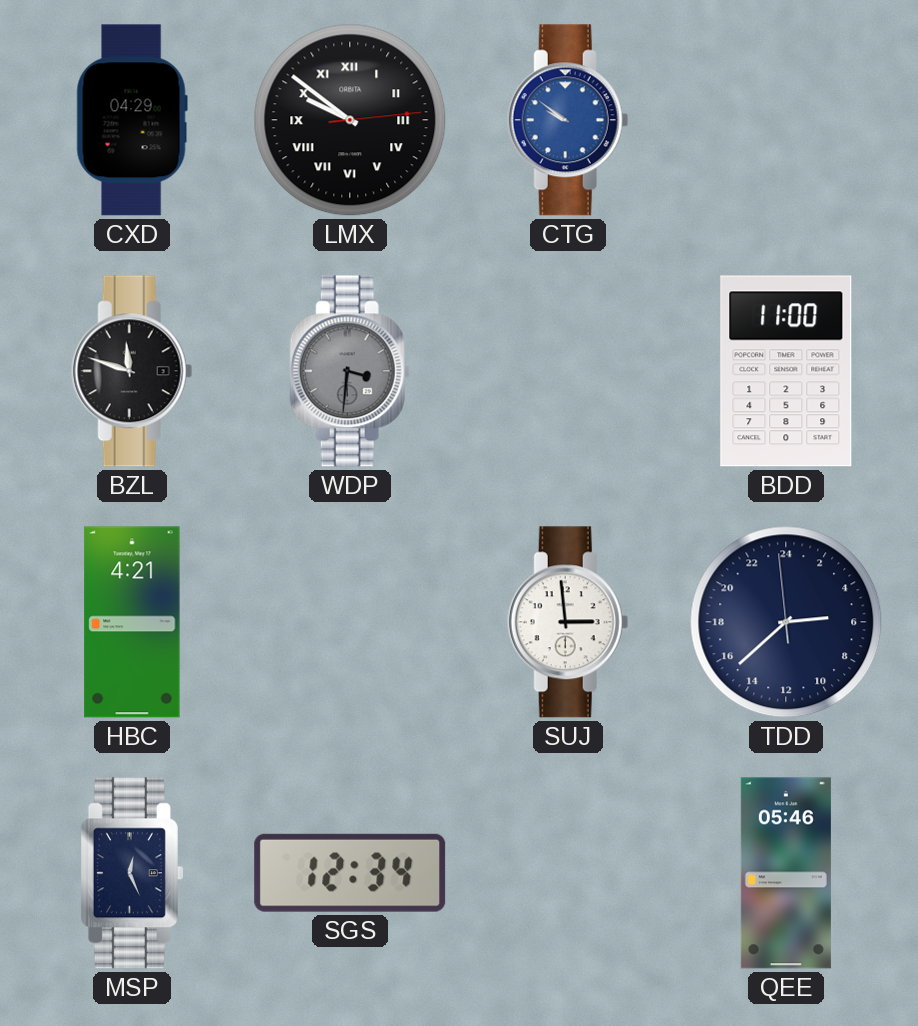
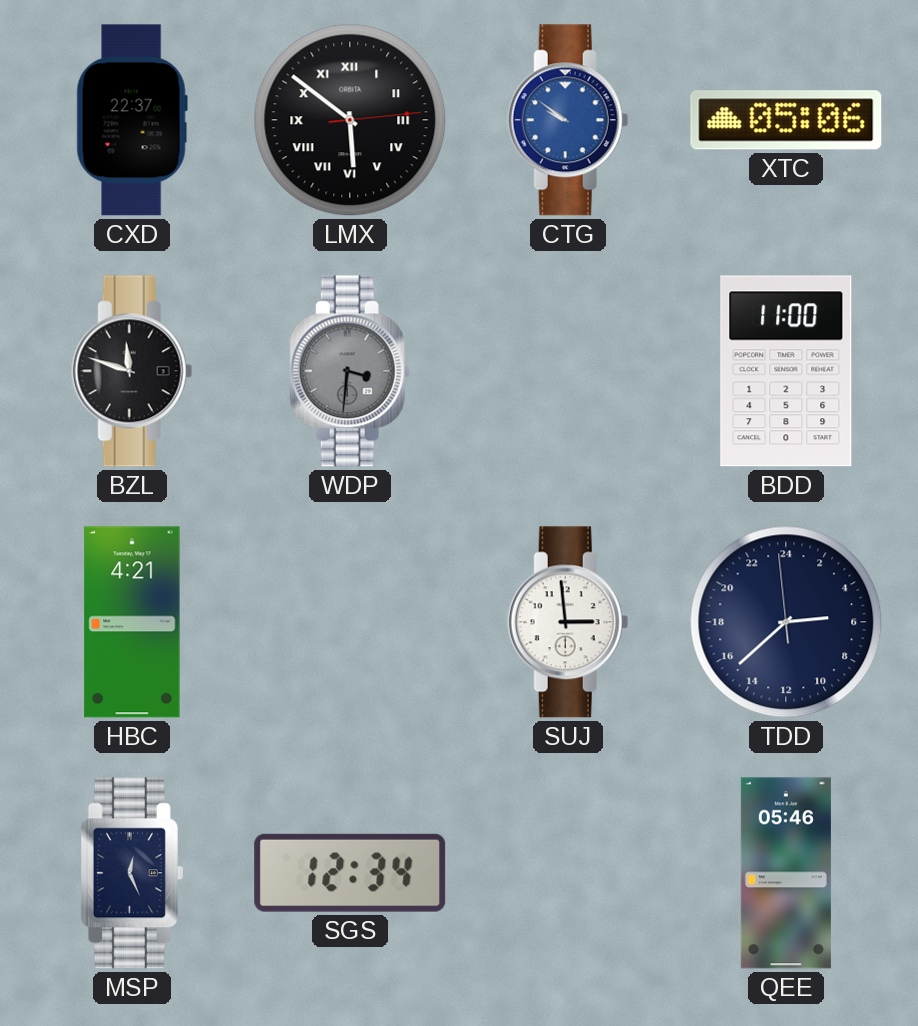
CXD: 04:29 -> 22:37 (132, 120)
LMX: 9:51 -> 5:51 (350, 120)
XTC: none -> 05:06 (786, 120)
